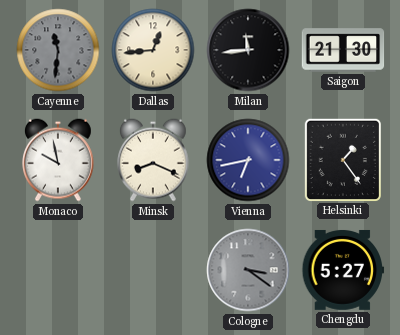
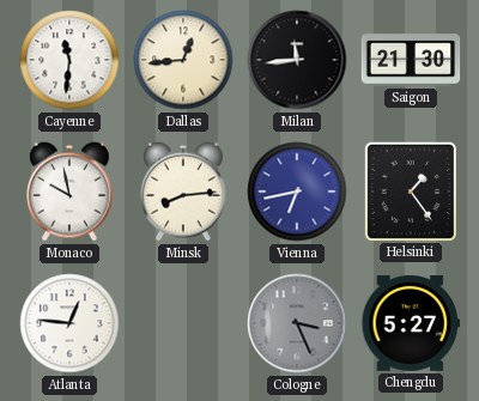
Cayenne dial: grey -> white (69, 60)
Minsk: 8:19 -> 8:14 (184, 192)
Atlanta: none -> 12:46 (69, 323)
Cologne: 3:21 -> 3:26 (297, 323)
